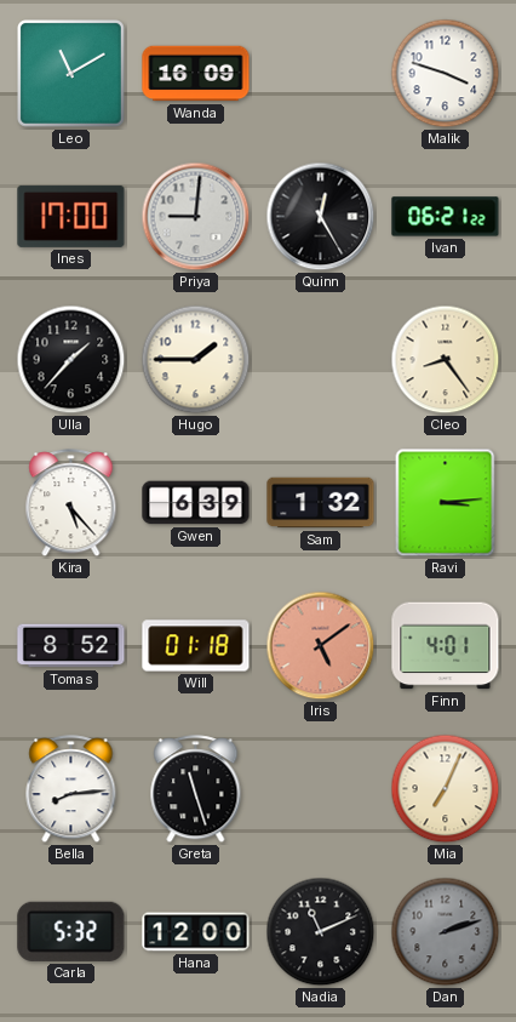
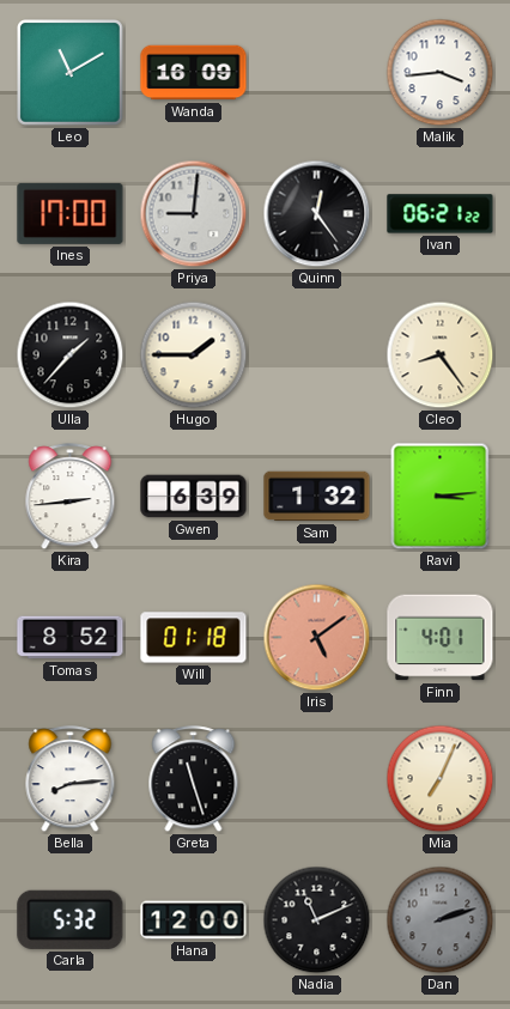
Malik: 3:48 -> 3:44 (441, 73)
Quinn: 12:25 -> 12:24 (317, 214)
Kira: 5:23 -> 2:44 (71, 497)
